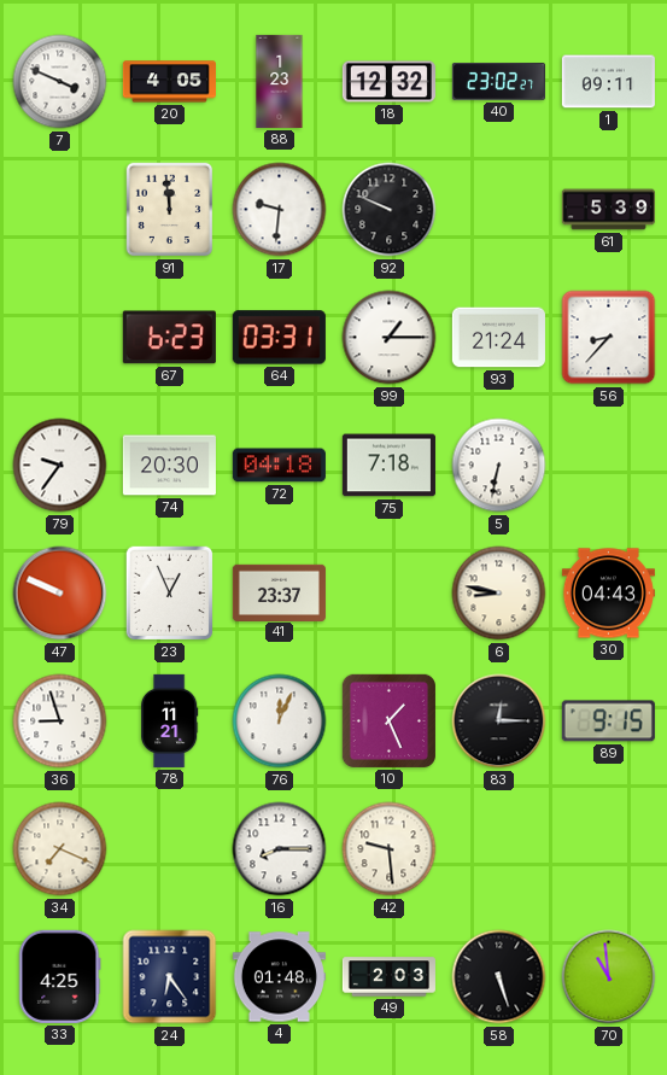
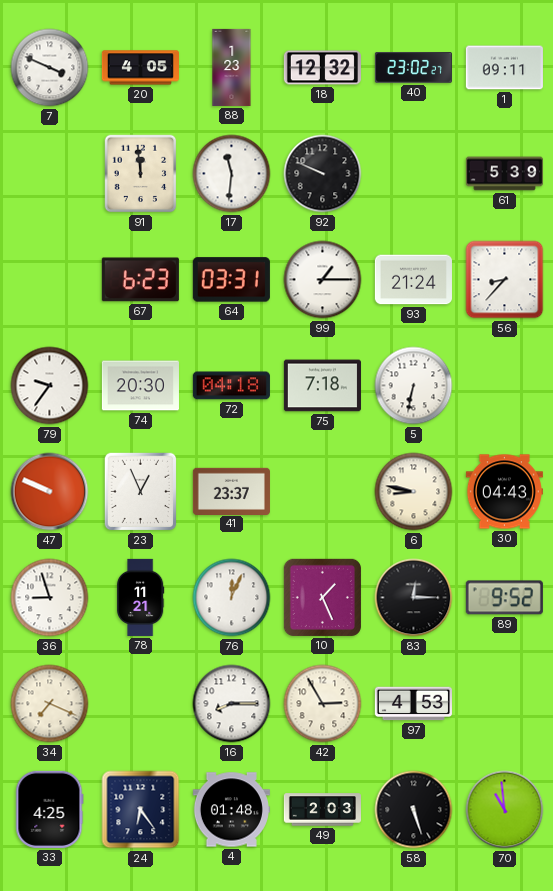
17: 9:31 -> 11:31 (232, 174)
89: 9:15 -> 9:52 (504, 598)
42: 9:29 -> 2:55 (323, 704)
97: none -> 4:53 (413, 704)
